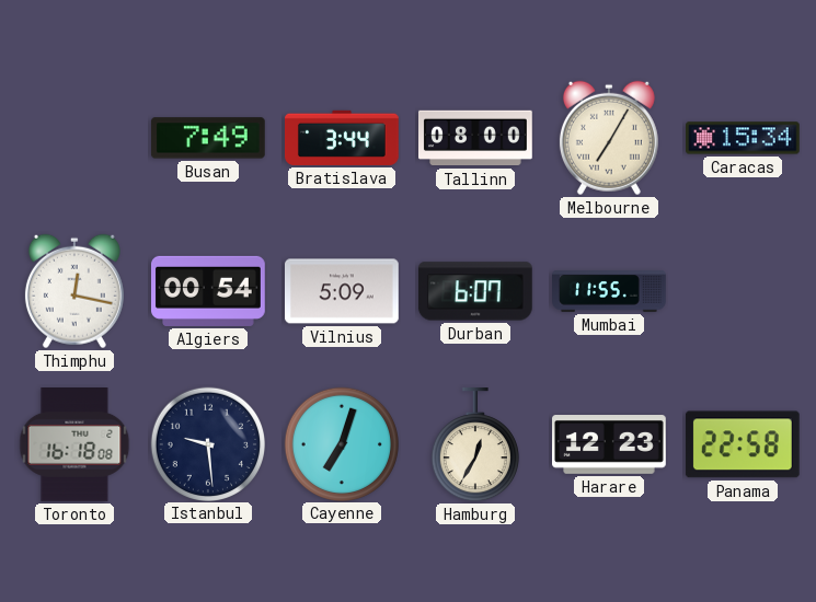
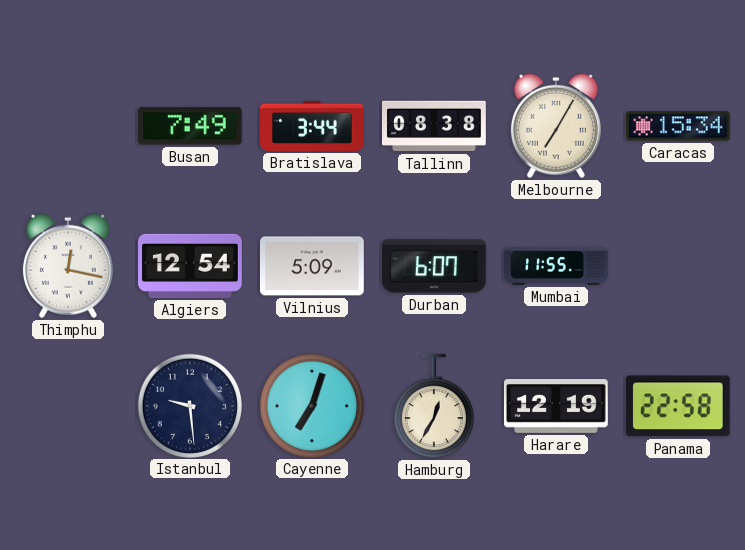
Tallinn: 08:00 -> 08:38 (435, 126)
Algiers: 00:54 -> 12:54 (191, 266)
Toronto: 16:18 -> none (74, 445)
Harare: 12:23 -> 12:19 (557, 407)
